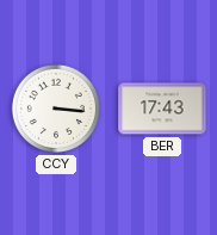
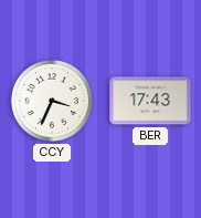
CCY: 3:16 -> 3:34 (52, 101)
